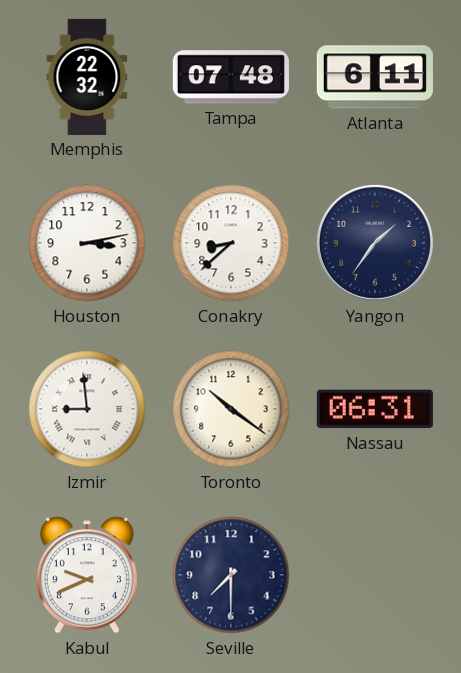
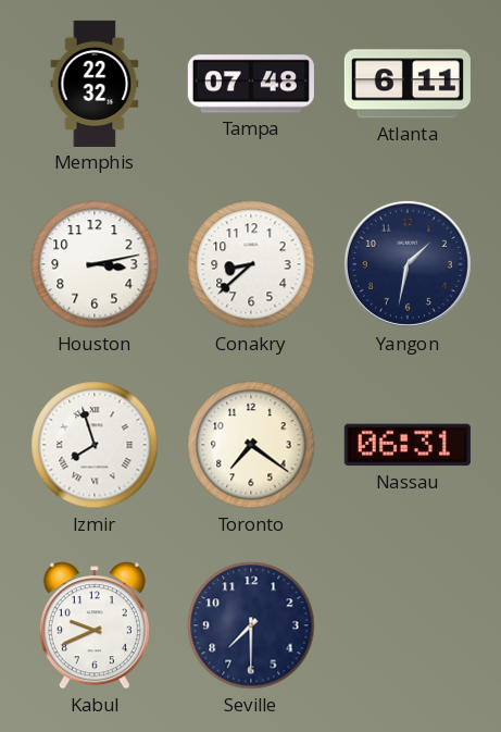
Yangon: 1:36 -> 1:32 (408, 264)
Izmir: 8:59 -> 7:57 (95, 445)
Toronto: 10:21 -> 7:21 (251, 445)
